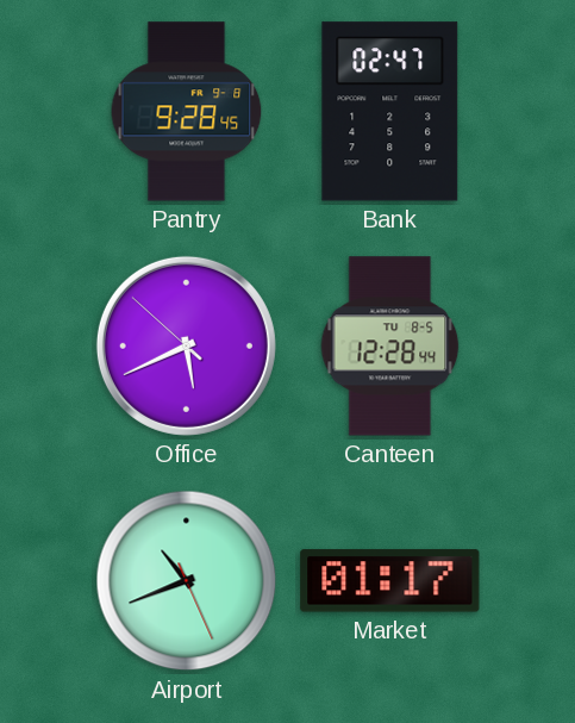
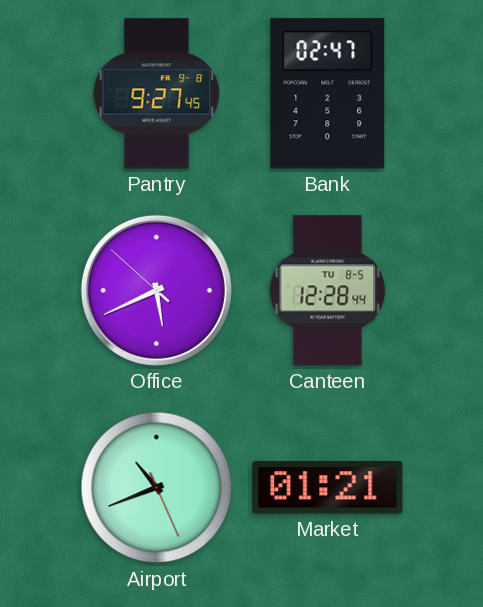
Pantry: 9:28 -> 9:27 (157, 94)
Market: 01:17 -> 01:21 (328, 488)
